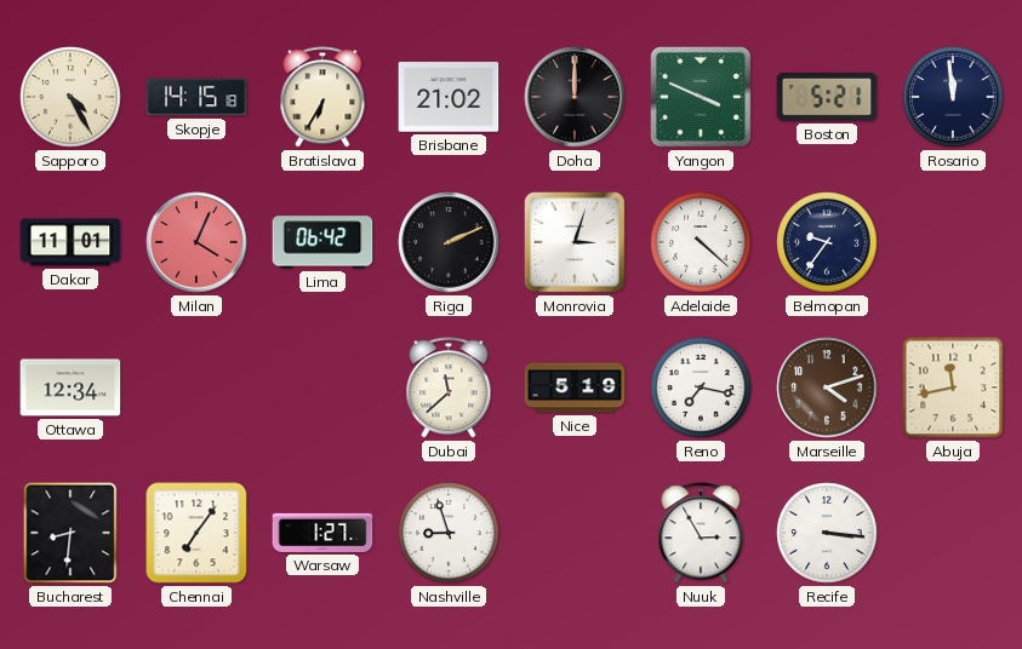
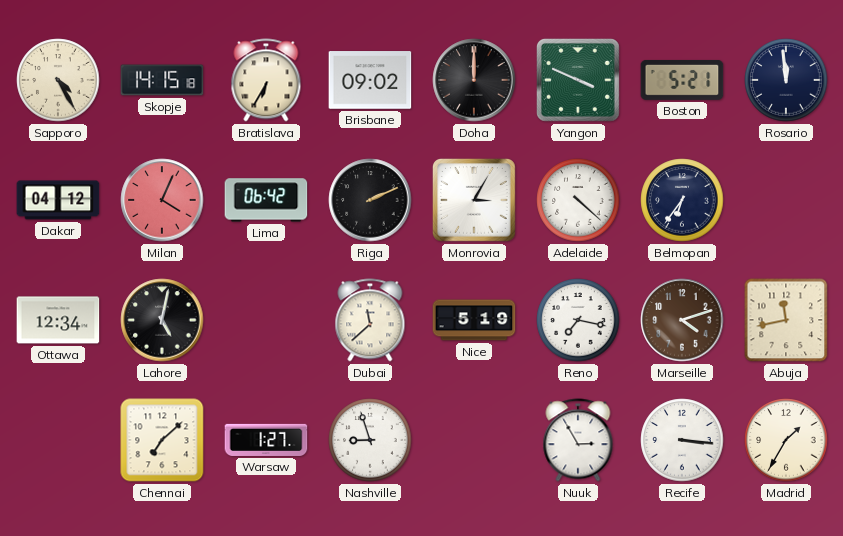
Brisbane: 21:02 -> 09:02 (370, 80)
Dakar: 11:01 -> 04:12 (58, 200)
Monrovia: 3:03 -> 3:05 (474, 200)
Belmopan: 9:36 -> 6:36 (682, 200)
Lahore: none -> 5:02 (162, 320)
Bucharest: 8:31 -> none (70, 533)
Chennai: 7:06 -> 7:08 (162, 440)
Madrid: none -> 1:35 (786, 440)
